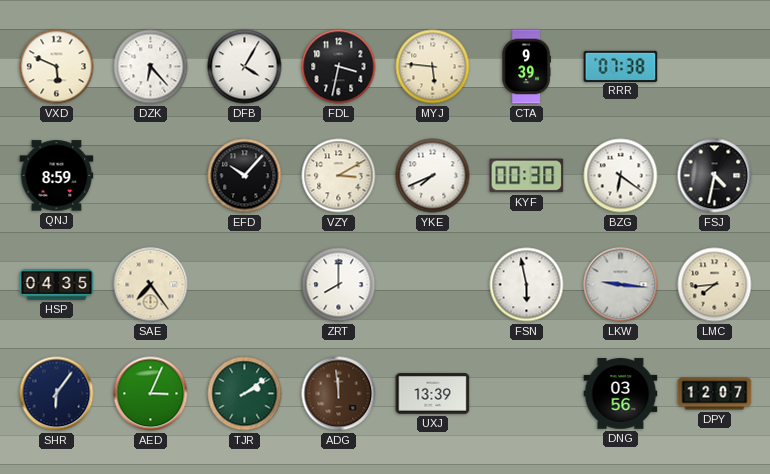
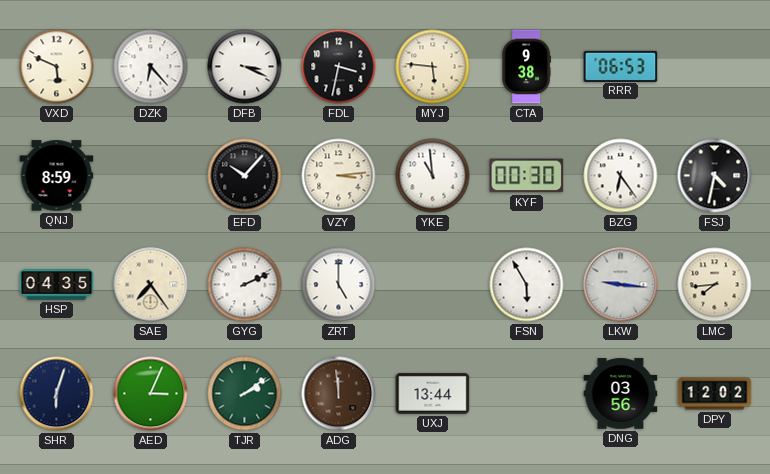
DFB: 4:05 -> 3:19 (245, 67)
CTA: 9:39 -> 9:38 (526, 67)
RRR: 07:38 -> 06:53 (621, 66)
VZY: 3:10 -> 3:14 (339, 176)
YKE: 7:41 -> 10:59 (433, 176)
BZG: 6:21 -> 6:24 (621, 176)
GYG: none -> 2:11 (245, 285)
ZRT: 8:00 -> 5:00 (339, 285)
FSN: 5:58 -> 5:55 (527, 285)
SHR: 6:06 -> 6:03 (57, 394)
UXJ: 13:39 -> 13:44 (433, 394)
DPY: 12:07 -> 12:02 (715, 394)
